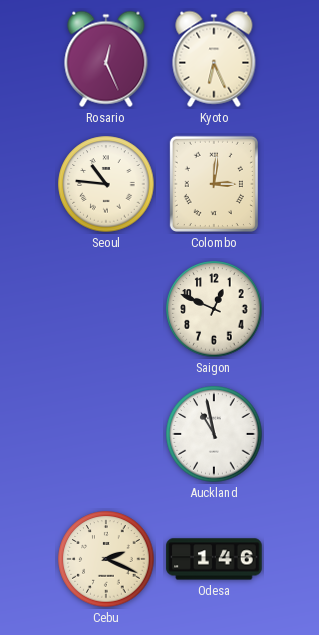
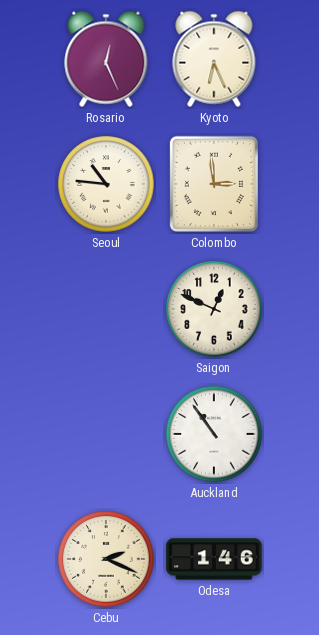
Colombo: 3:01 -> 2:59 (214, 184)
Auckland: 10:58 -> 10:54 (214, 434)
